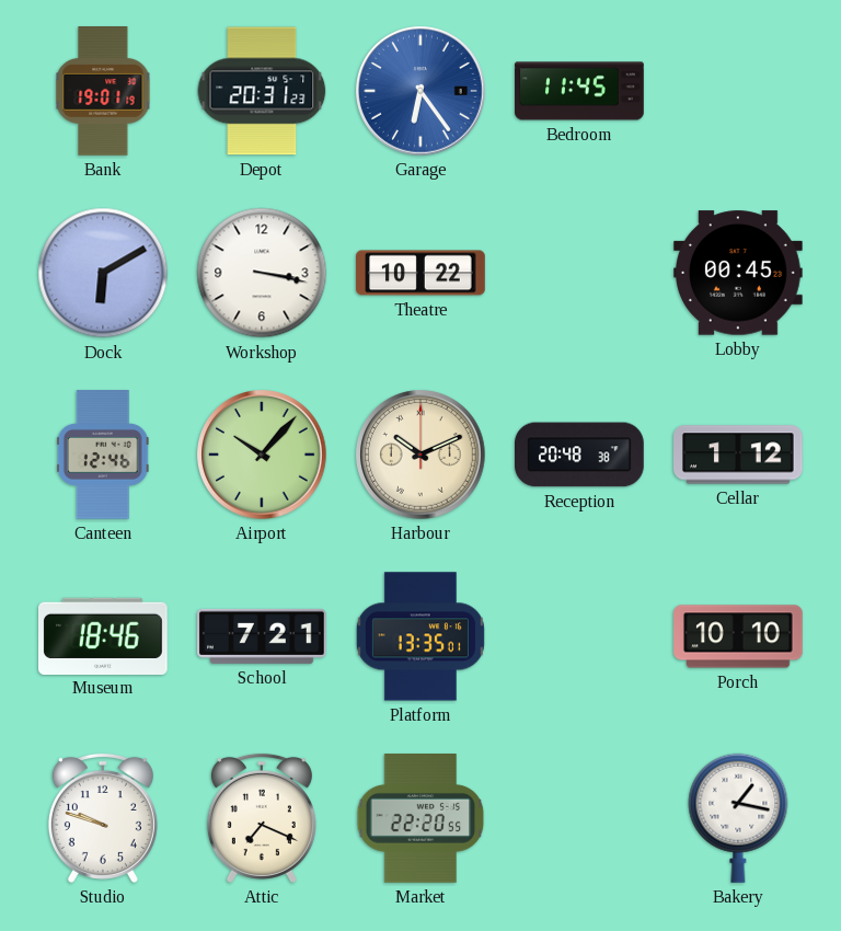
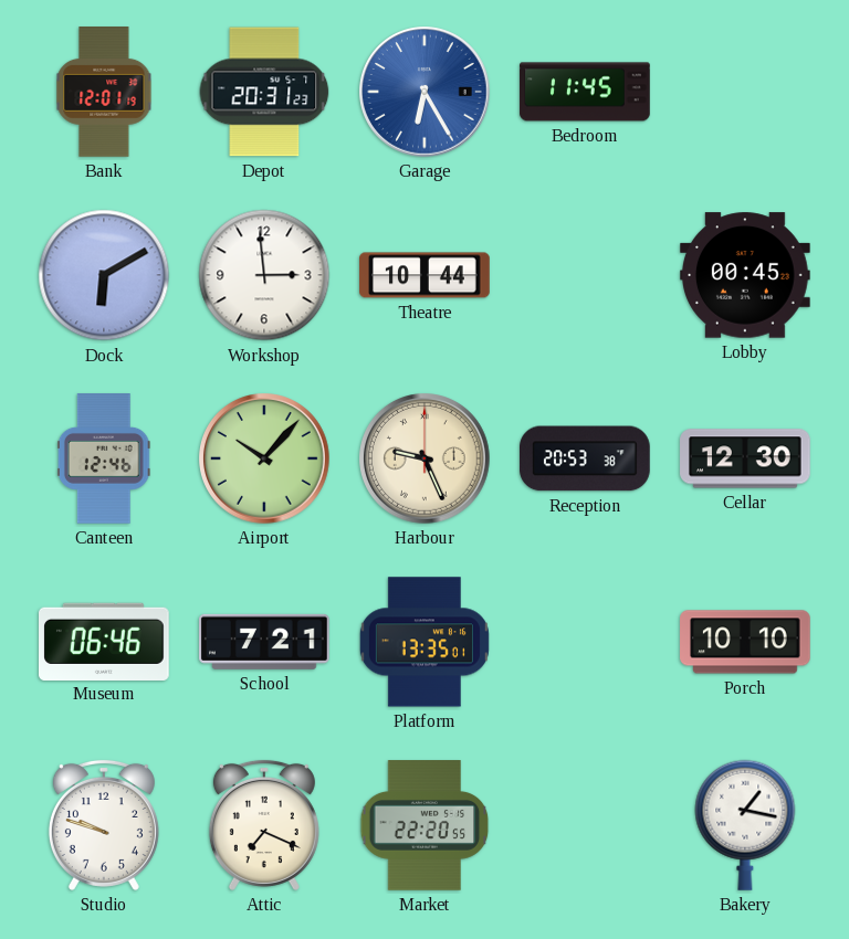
Bank: 19:01 -> 12:01 (104, 93)
Garage: 6:24 -> 6:25 (426, 93)
Workshop: 3:17 -> 2:59 (264, 275)
Theatre: 10:22 -> 10:44 (424, 275)
Harbour: 10:11 -> 9:26 (426, 460)
Reception: 20:48 -> 20:53 (586, 458)
Cellar: 1:12 -> 12:30 (745, 458)
Museum: 18:46 -> 06:46 (105, 641)
